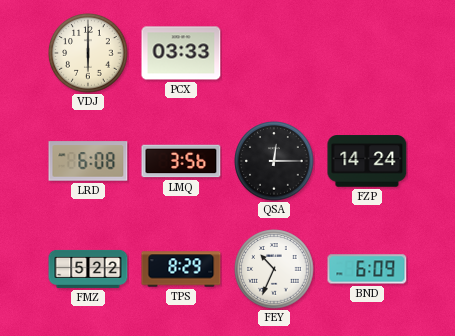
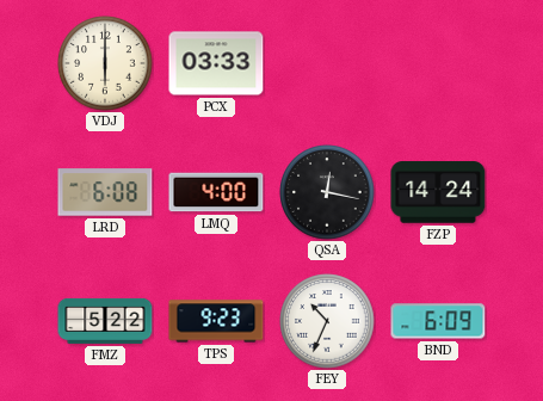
LMQ: 3:56 -> 4:00 (216, 192)
QSA: 12:15 -> 12:17 (327, 192)
TPS: 8:29 -> 9:23 (216, 321)
